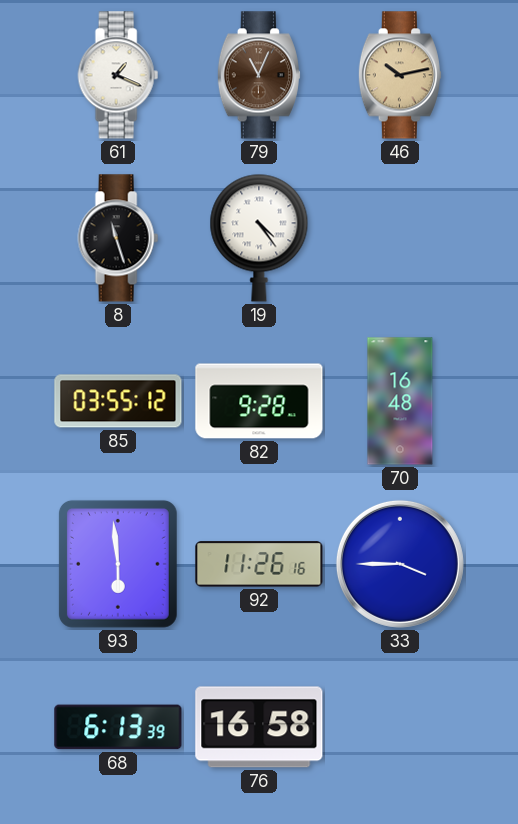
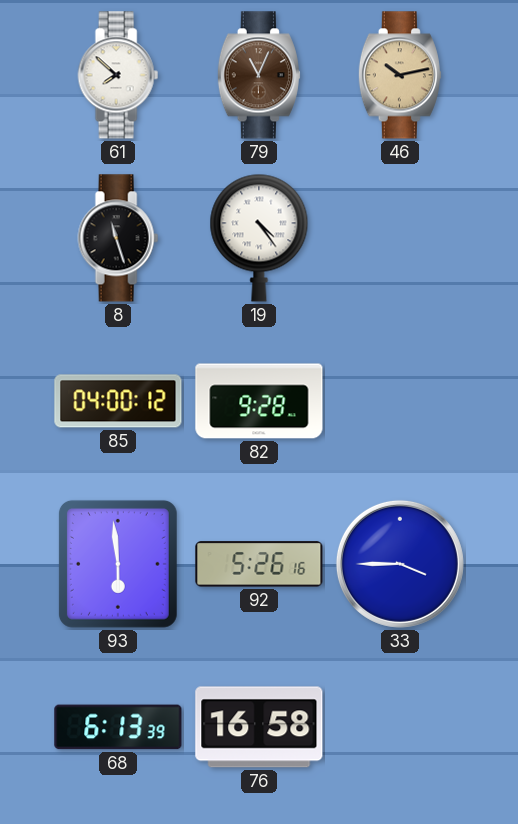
61: 1:19 -> 7:52 (118, 75)
85: 03:55 -> 04:00 (118, 401)
70: 16:48 -> none (400, 401)
92: 11:26 -> 5:26 (259, 564)
